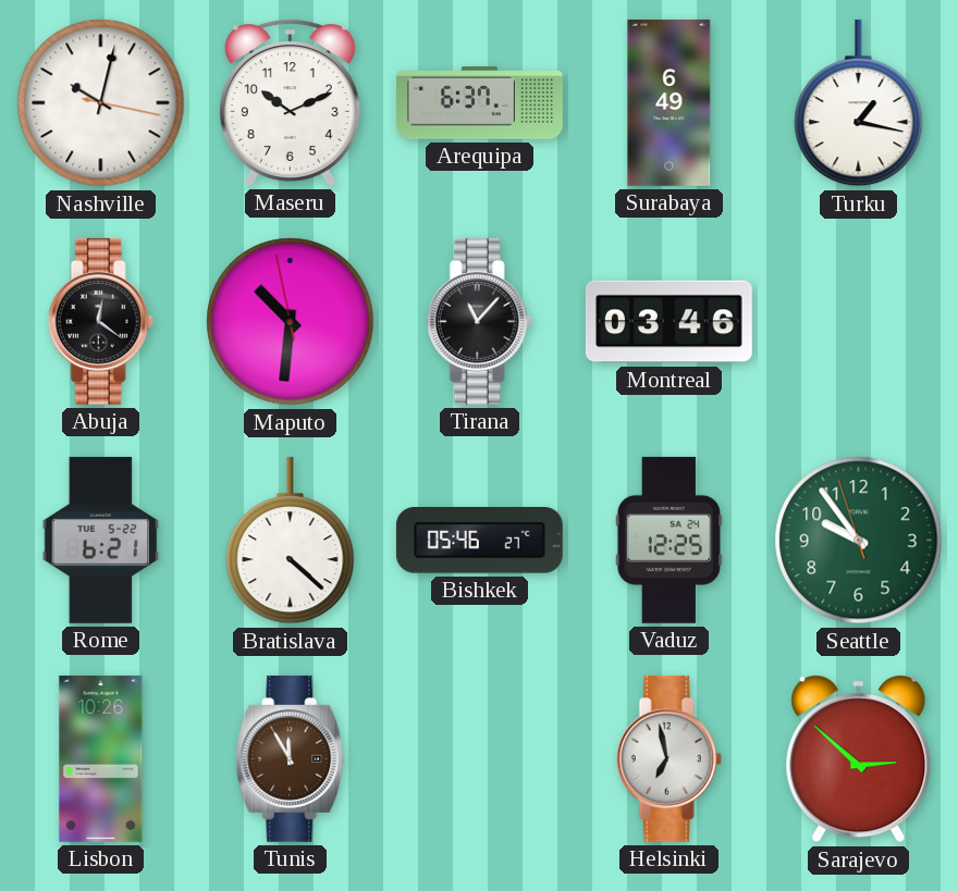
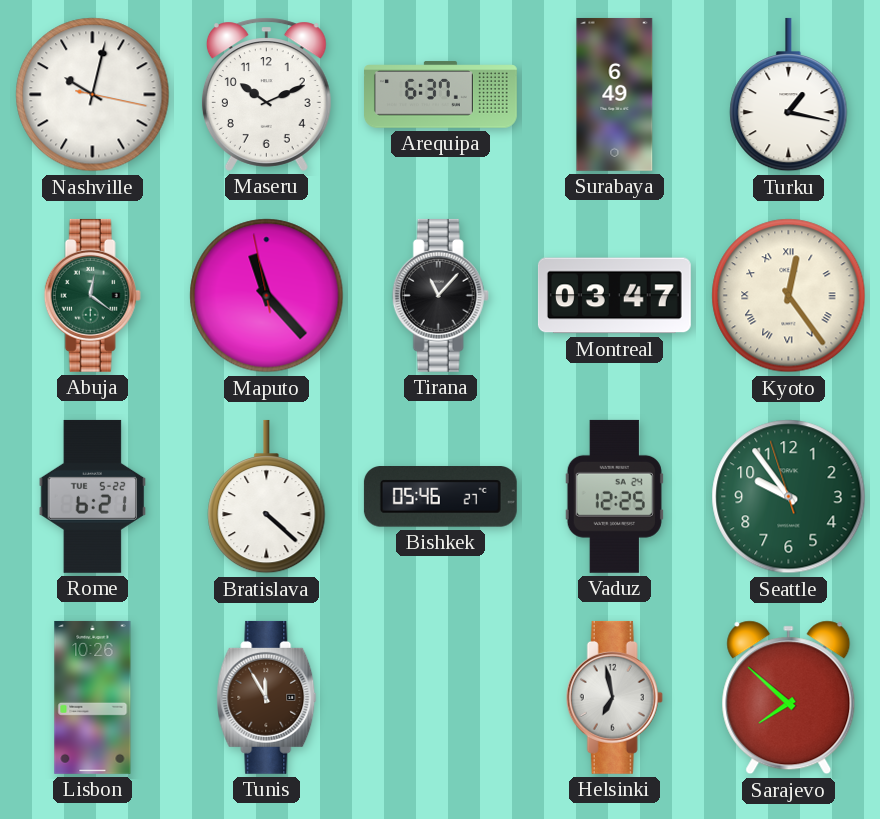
Abuja dial: black -> green (92, 295)
Maputo: 10:30 -> 11:22 (267, 296)
Montreal: 03:46 -> 03:47 (614, 296)
Kyoto: none -> 12:24 (789, 296)
Sarajevo: 2:52 -> 7:52 (789, 698)
